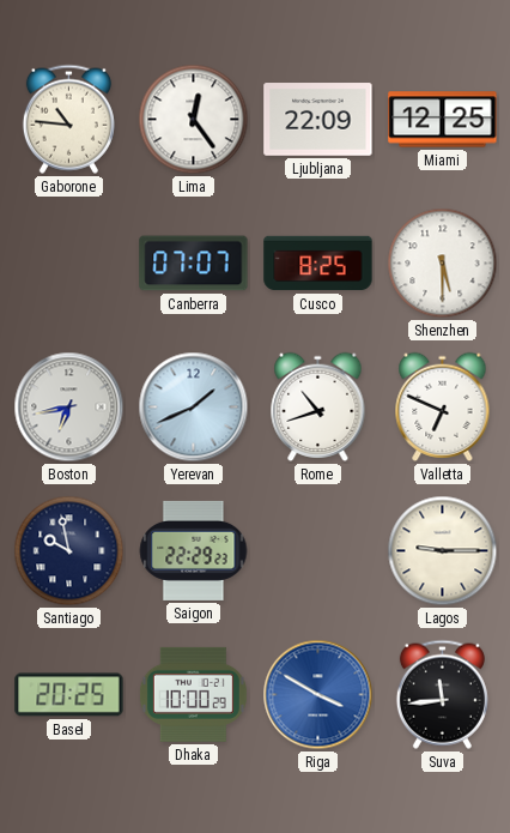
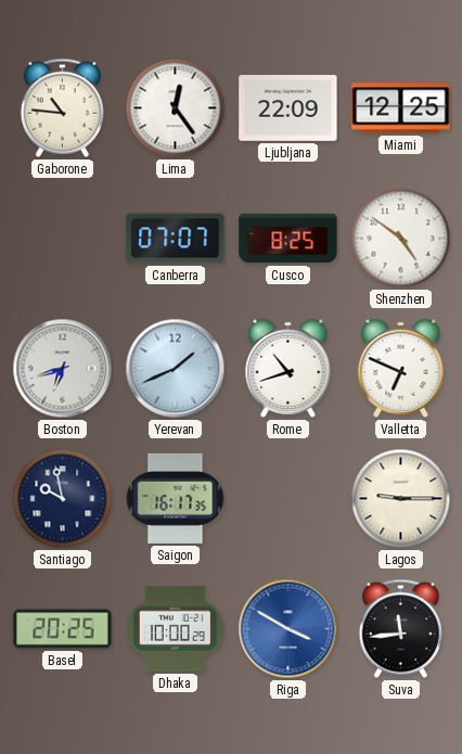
Shenzhen: 5:30 -> 4:51 (401, 239)
Boston: 6:43 -> 6:42 (63, 369)
Saigon: 22:29 -> 16:17 (176, 498)
